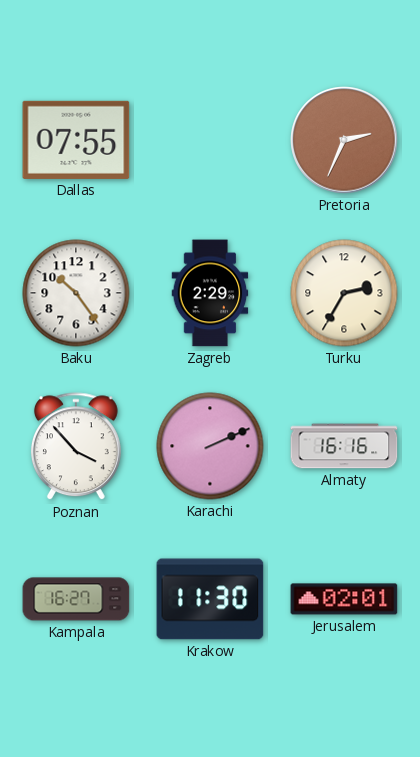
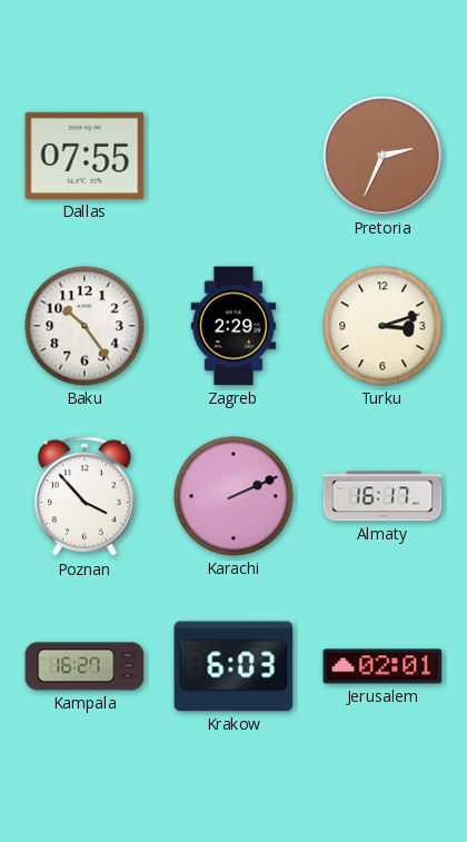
Turku: 2:35 -> 3:12 (382, 326)
Almaty: 16:16 -> 16:17 (382, 496)
Krakow: 11:30 -> 6:03 (233, 666)
